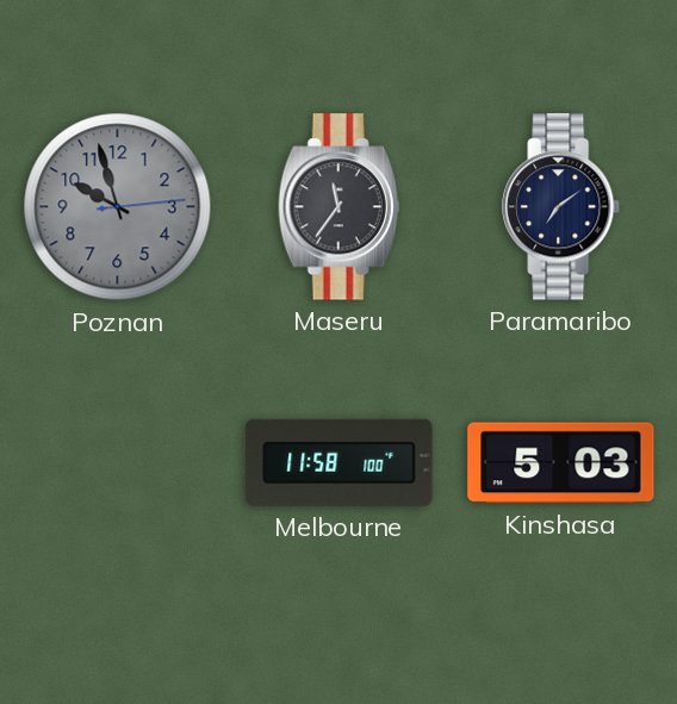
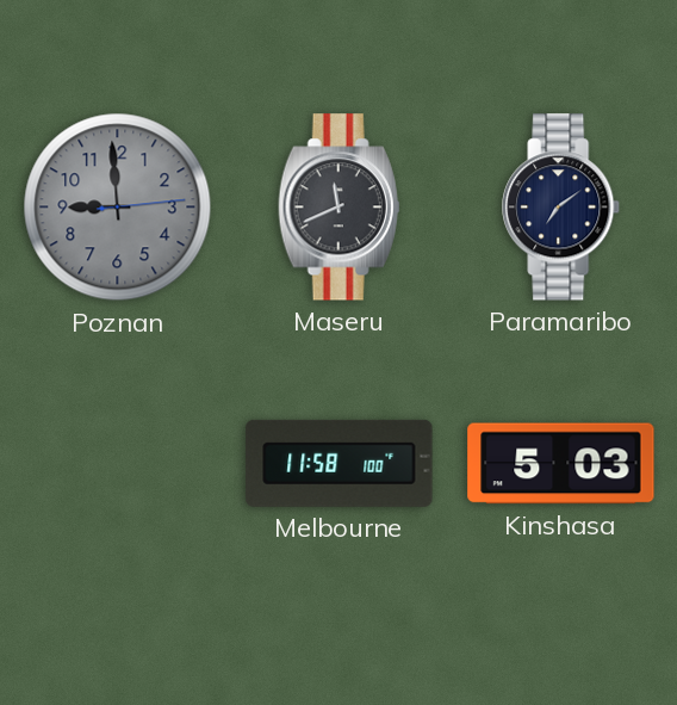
Poznan: 9:57 -> 8:59 (118, 208)
Maseru: 11:36 -> 11:41 (340, 208)
